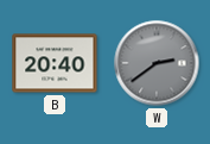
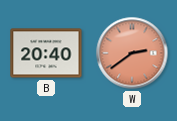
W dial: grey -> salmon (132, 53)
